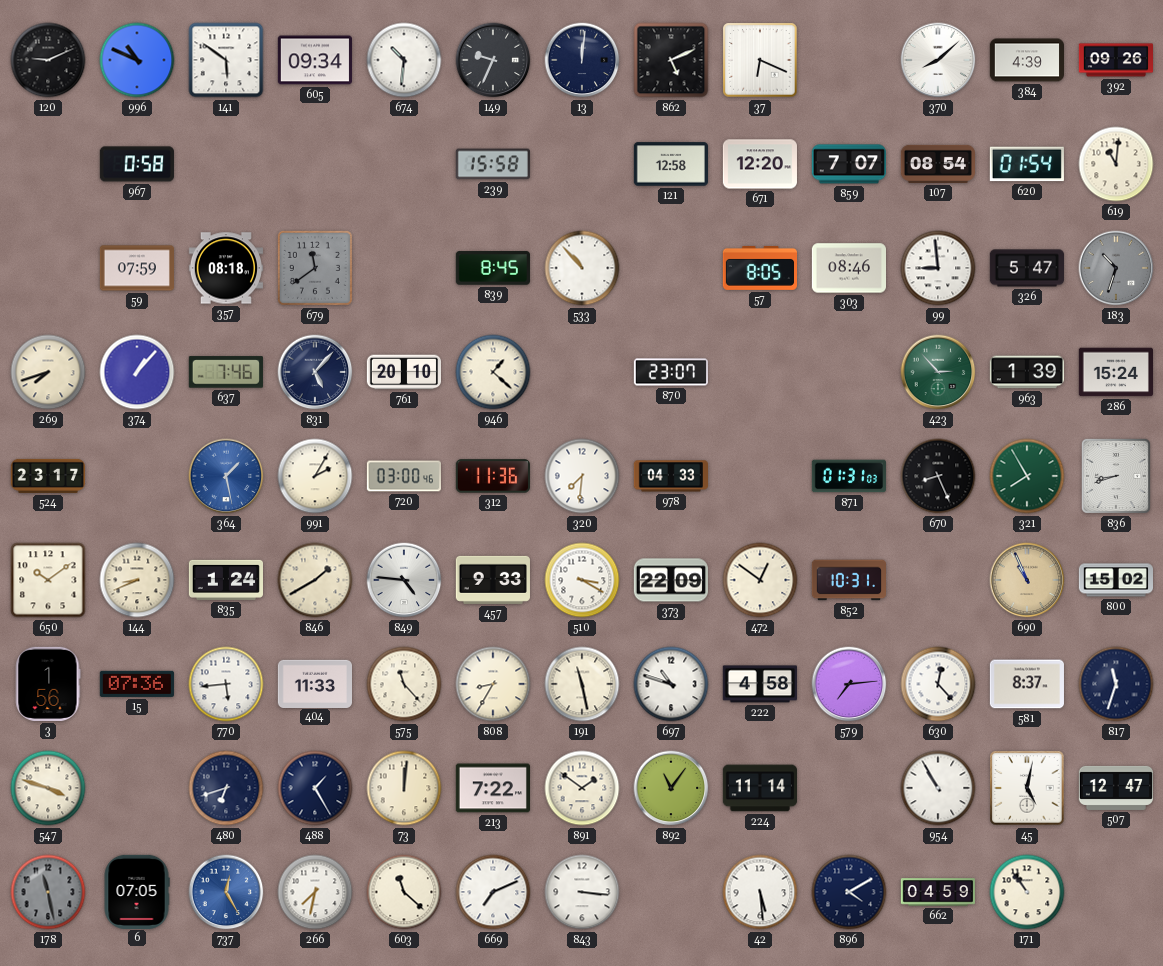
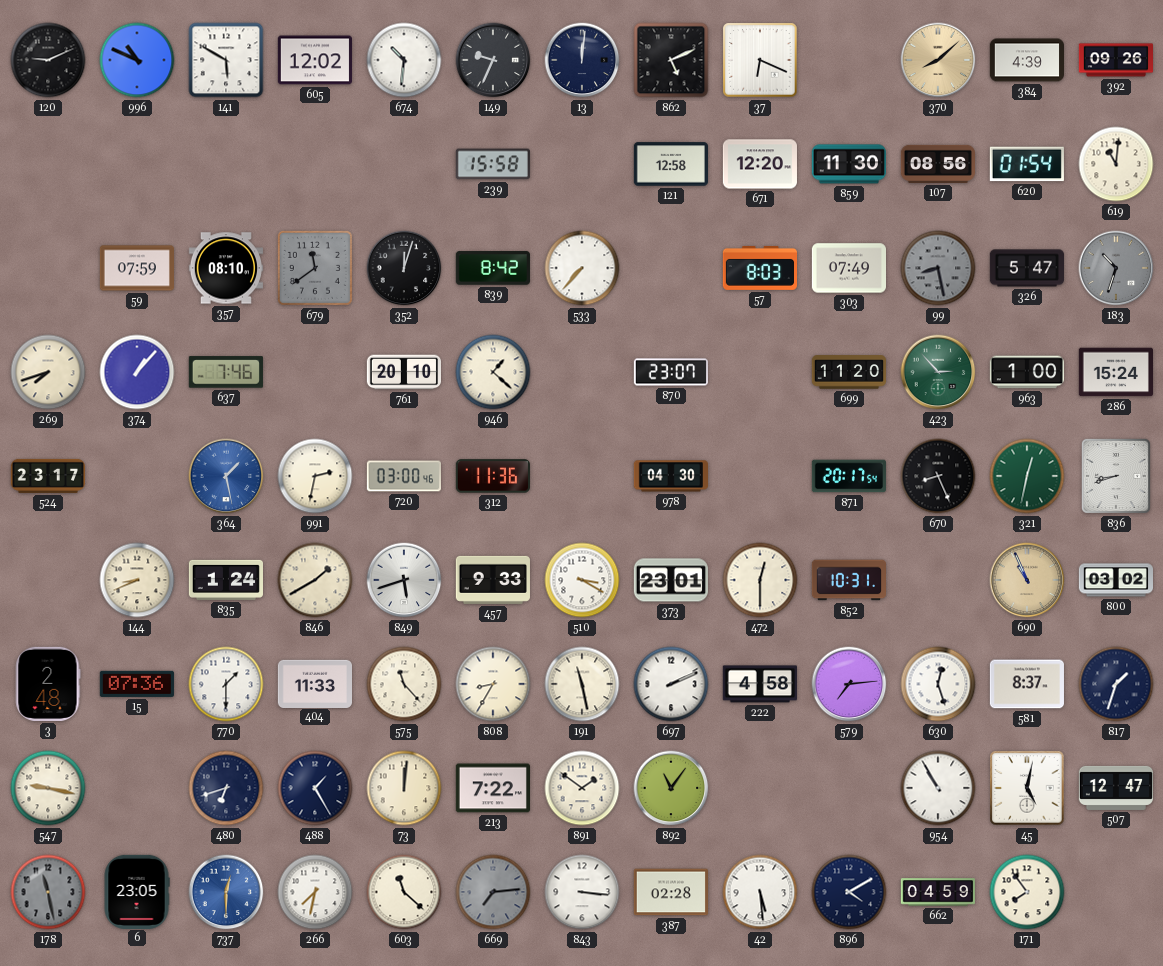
141: 5:51 -> 5:50 (226, 60)
605: 09:34 -> 12:02 (315, 60)
370 dial: white -> champagne (938, 60)
967: 0:58 -> none (137, 164)
859: 7:07 -> 11:30 (849, 164)
107: 08:54 -> 08:56 (937, 164)
357: 08:18 -> 08:10 (225, 268)
352: none -> 12:03 (404, 268)
839: 8:45 -> 8:42 (493, 268)
533: 10:53 -> 7:37 (582, 268)
57: 8:05 -> 8:03 (759, 268)
303: 08:46 -> 07:49 (848, 268)
99: 8:59 -> 8:28 (938, 268)
99 dial: white -> grey (938, 268)
831: 5:07 -> none (315, 372)
699: none -> 11:20 (848, 372)
963: 1:39 -> 1:00 (1027, 372)
991: 2:05 -> 2:32 (315, 476)
320: 7:31 -> none (582, 476)
978: 04:33 -> 04:30 (670, 476)
871: 01:31 -> 20:17 (848, 476)
321: 7:55 -> 12:32 (1027, 476)
650: 10:09 -> none (48, 580)
849: 4:46 -> 5:42 (404, 580)
373: 22:09 -> 23:01 (671, 580)
472: 12:51 -> 12:30 (760, 580)
800: 15:02 -> 03:02 (1115, 580)
3: 1:56 -> 2:48 (48, 684)
770: 5:44 -> 1:30 (226, 684)
697: 10:48 -> 2:11 (671, 684)
630: 12:23 -> 12:27 (938, 684)
817: 11:33 -> 1:33 (1116, 684)
547: 3:48 -> 9:17 (48, 788)
224: 11:14 -> none (759, 788)
6: 07:05 -> 23:05 (137, 891)
737: 12:25 -> 12:30 (226, 892)
669: 7:11 -> 7:14 (493, 892)
669 dial: white -> grey (493, 892)
387: none -> 02:28 (671, 892)
171: 10:54 -> 7:54 (1027, 892)
